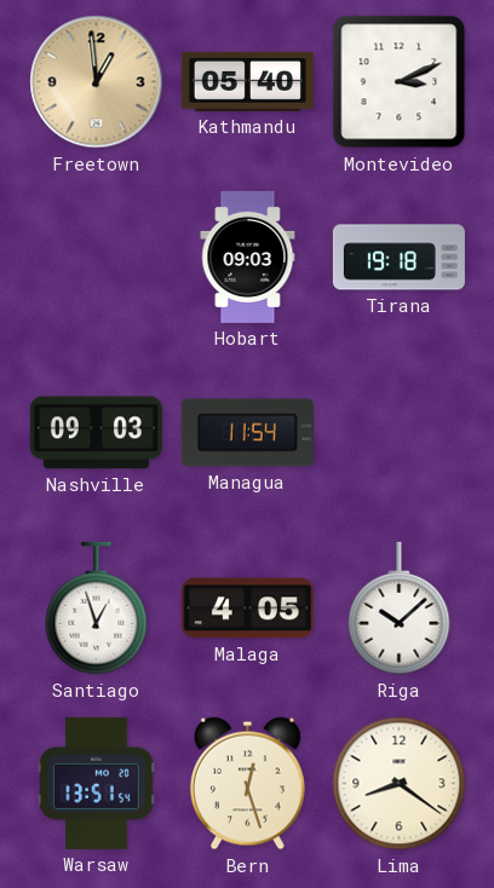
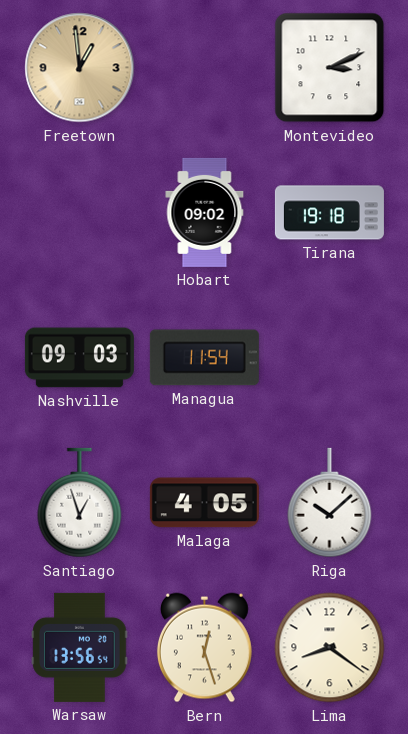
Kathmandu: 05:40 -> none (247, 81)
Hobart: 09:03 -> 09:02 (205, 212)
Warsaw: 13:51 -> 13:56 (80, 647)
